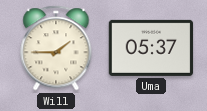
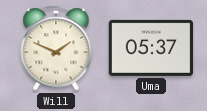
Will: 1:45 -> 1:49 (56, 48)
